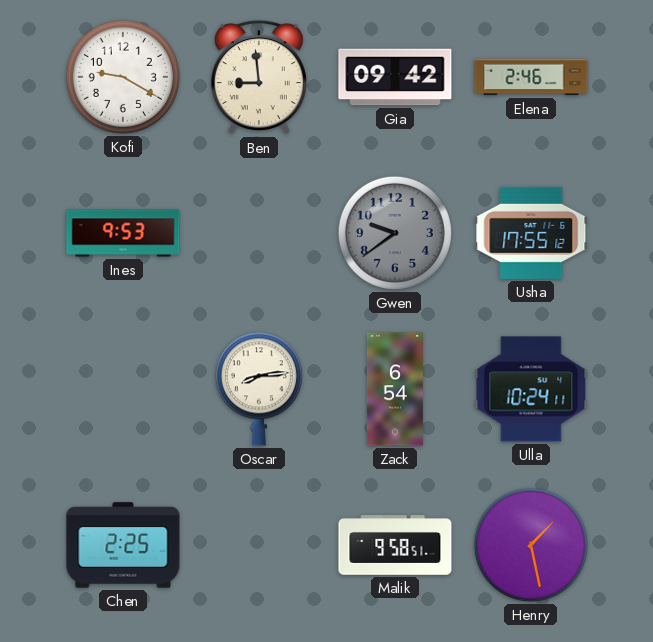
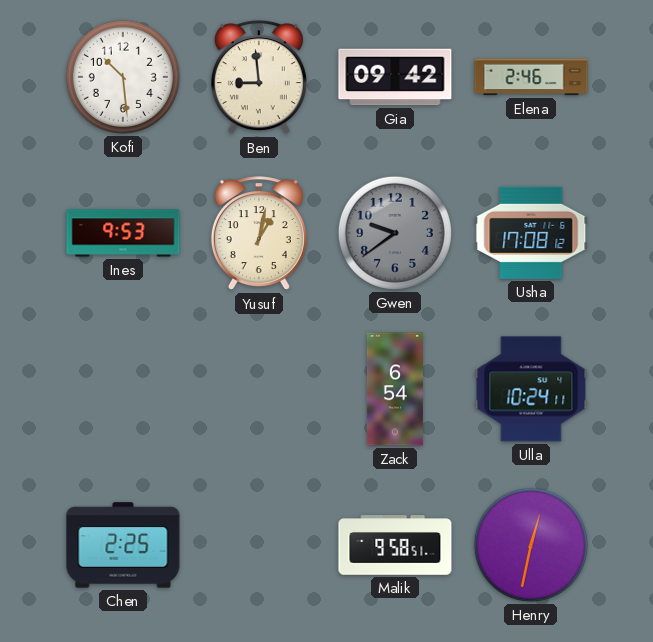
Kofi: 9:20 -> 10:29 (123, 77)
Yusuf: none -> 1:02 (259, 234)
Usha: 17:55 -> 17:08 (531, 233)
Oscar: 8:14 -> none (259, 389)
Henry: 1:28 -> 12:32 (531, 545)
